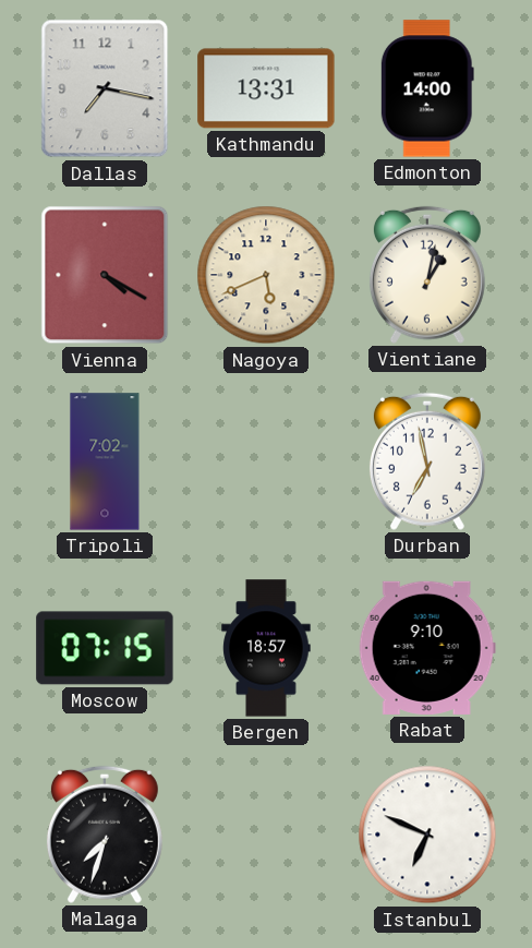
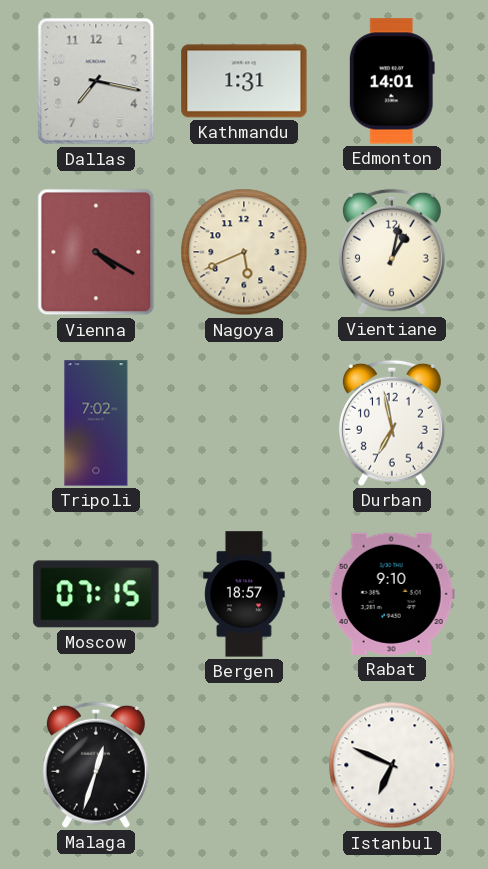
Kathmandu: 13:31 -> 1:31 (244, 81)
Edmonton: 14:00 -> 14:01 (392, 81)
Malaga: 7:33 -> 12:33 (96, 765)
